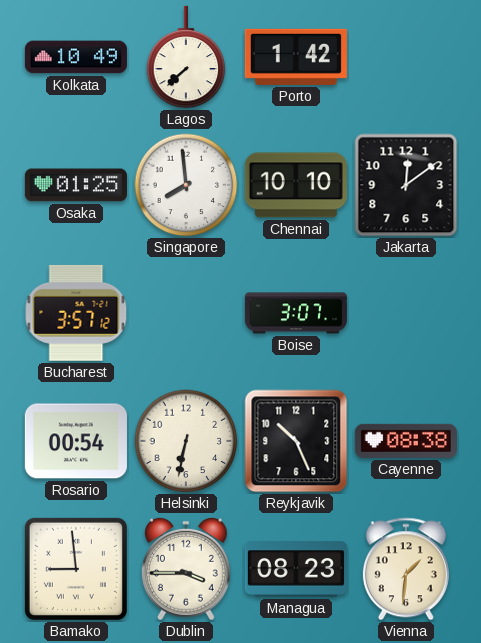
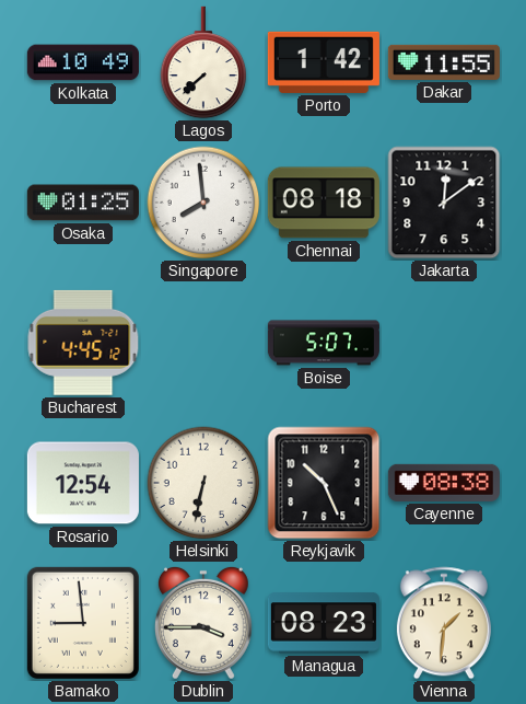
Dakar: none -> 11:55 (444, 62)
Chennai: 10:10 -> 08:18 (324, 203)
Bucharest: 3:57 -> 4:45 (83, 343)
Boise: 3:07 -> 5:07 (324, 343)
Rosario: 00:54 -> 12:54 (83, 483)
